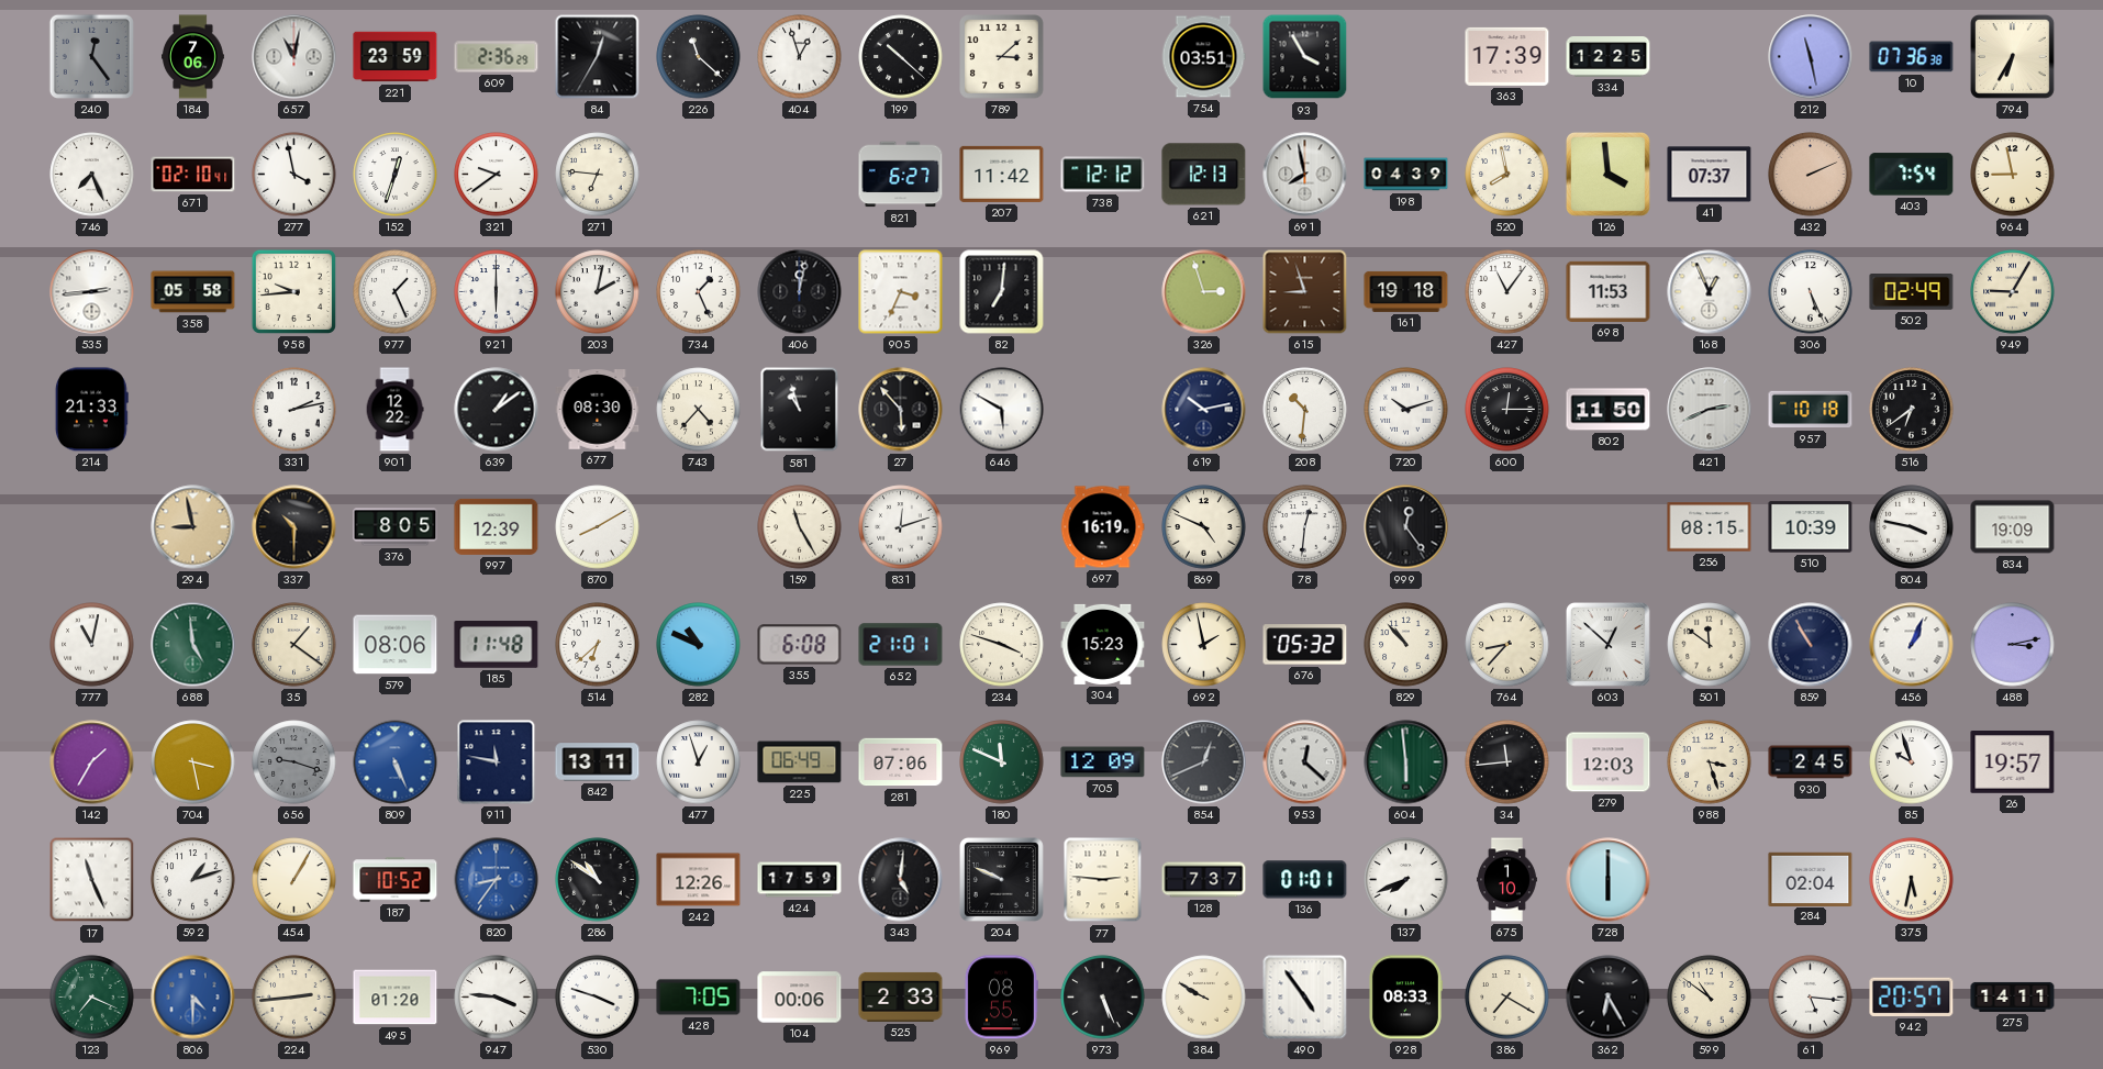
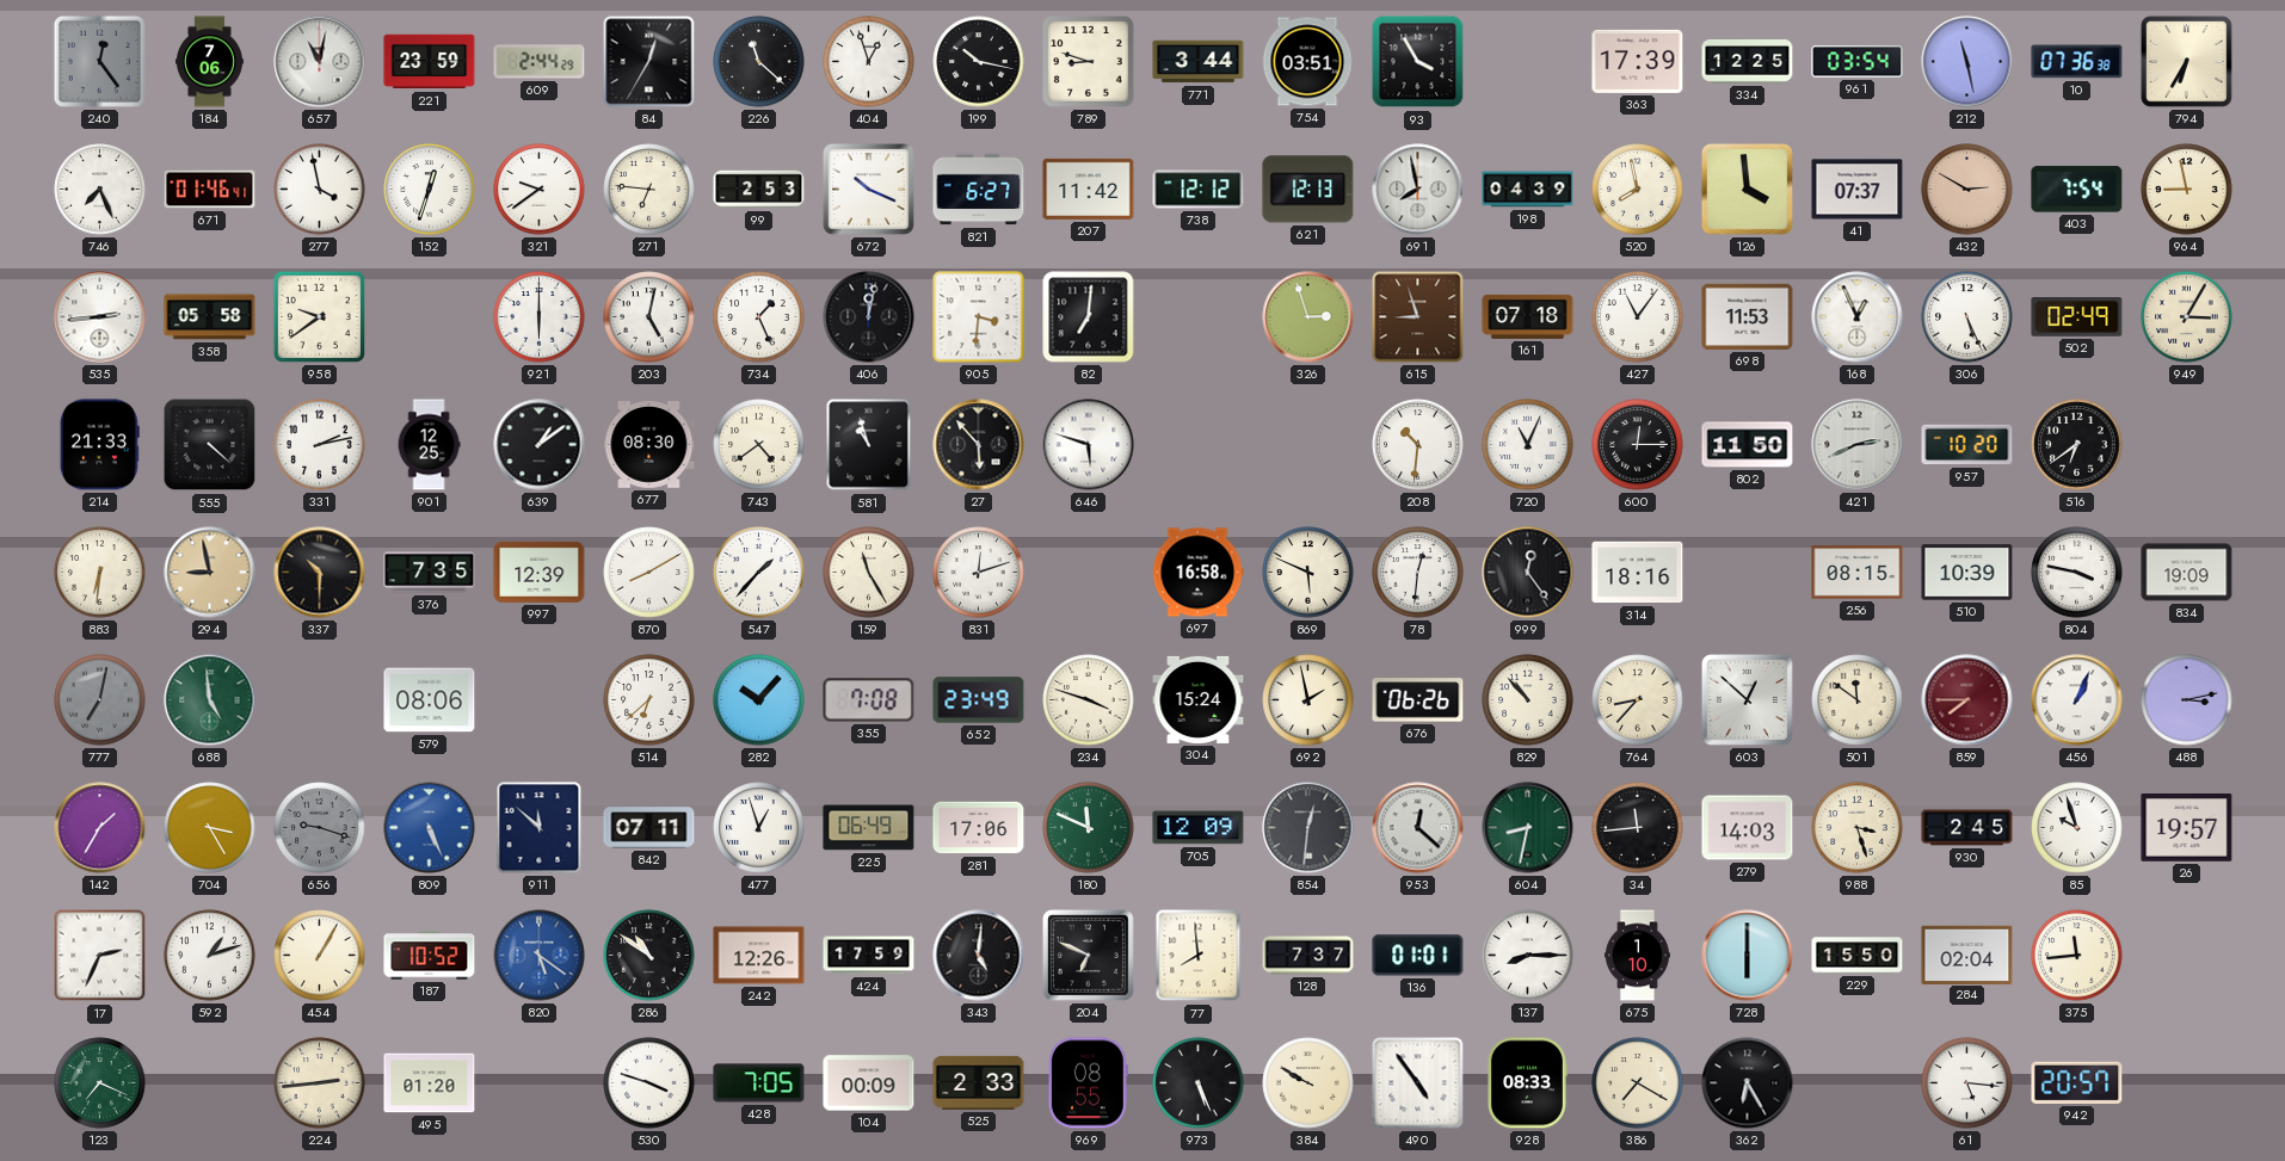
609: 2:36 -> 2:44 (540, 62)
199: 10:22 -> 10:17 (979, 62)
789: 3:08 -> 8:48 (1089, 62)
771: none -> 3:44 (1199, 62)
961: none -> 03:54 (1858, 62)
671: 02:10 -> 01:46 (210, 190)
99: none -> 2:53 (759, 190)
672: none -> 10:19 (868, 189)
432: 2:11 -> 2:50 (1967, 190)
958: 9:44 -> 9:39 (319, 316)
977: 1:26 -> none (396, 292)
203: 2:02 -> 5:02 (649, 317)
905: 3:34 -> 3:31 (979, 317)
161: 19:18 -> 07:18 (1528, 316)
949: 9:05 -> 3:05 (2187, 317)
555: none -> 4:22 (210, 445)
901: 12:22 -> 12:25 (429, 445)
743: 4:37 -> 4:39 (759, 445)
646: 5:50 -> 5:48 (1089, 445)
619: 10:13 -> none (1204, 410)
720: 10:12 -> 11:04 (1528, 445)
957: 10:18 -> 10:20 (1967, 445)
883: none -> 6:31 (100, 573)
376: 8:05 -> 7:35 (430, 573)
547: none -> 1:37 (759, 573)
697: 16:19 -> 16:58 (1197, 573)
869: 4:49 -> 5:49 (1308, 573)
314: none -> 18:16 (1638, 573)
777: 11:02 -> 7:02 (100, 700)
777 dial: white -> grey (100, 700)
35: 1:21 -> none (294, 645)
185: 11:48 -> none (497, 645)
282: 10:49 -> 10:07 (759, 700)
355: 6:08 -> 7:08 (869, 700)
652: 21:01 -> 23:49 (979, 700)
304: 15:23 -> 15:24 (1199, 699)
676: 05:32 -> 06:26 (1418, 700)
859: 10:55 -> 7:45 (1967, 700)
859 dial: navy -> burgundy (1967, 700)
704: 3:28 -> 3:25 (210, 828)
911: 11:47 -> 11:52 (540, 828)
842: 13:11 -> 07:11 (649, 828)
281: 07:06 -> 17:06 (979, 828)
854: 12:41 -> 12:31 (1308, 828)
604: 5:59 -> 8:32 (1528, 828)
279: 12:03 -> 14:03 (1748, 828)
17: 11:26 -> 2:34 (100, 956)
820: 8:36 -> 5:21 (540, 956)
204: 9:49 -> 6:49 (1088, 955)
77: 2:46 -> 7:59 (1199, 956)
137: 7:41 -> 8:15 (1528, 956)
229: none -> 15:50 (1858, 956)
375: 5:32 -> 11:44 (2077, 956)
806: 4:30 -> none (193, 998)
947: 3:46 -> none (497, 998)
104: 00:06 -> 00:09 (869, 1083)
599: 10:51 -> none (1710, 998)
275: 14:11 -> none (2013, 996)
